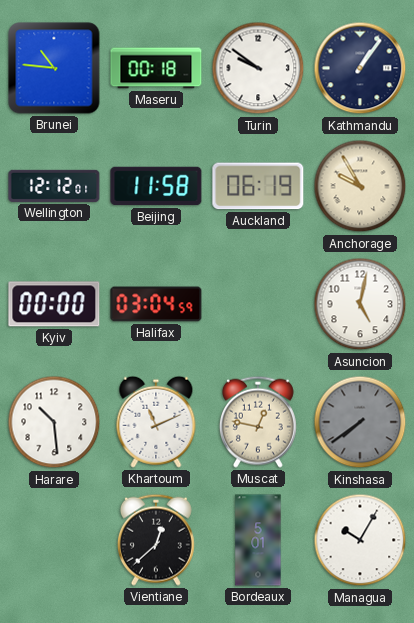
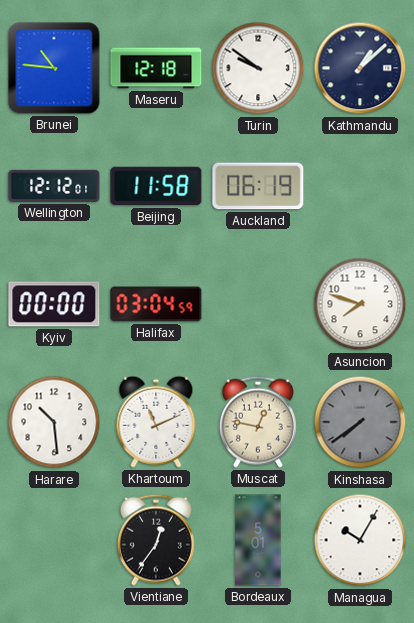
Maseru: 00:18 -> 12:18 (156, 68)
Kathmandu: 1:06 -> 1:08 (360, 68)
Anchorage: 9:55 -> none (360, 186)
Asuncion: 5:02 -> 7:48 (360, 304)
Vientiane: 12:38 -> 12:36 (156, 540)
